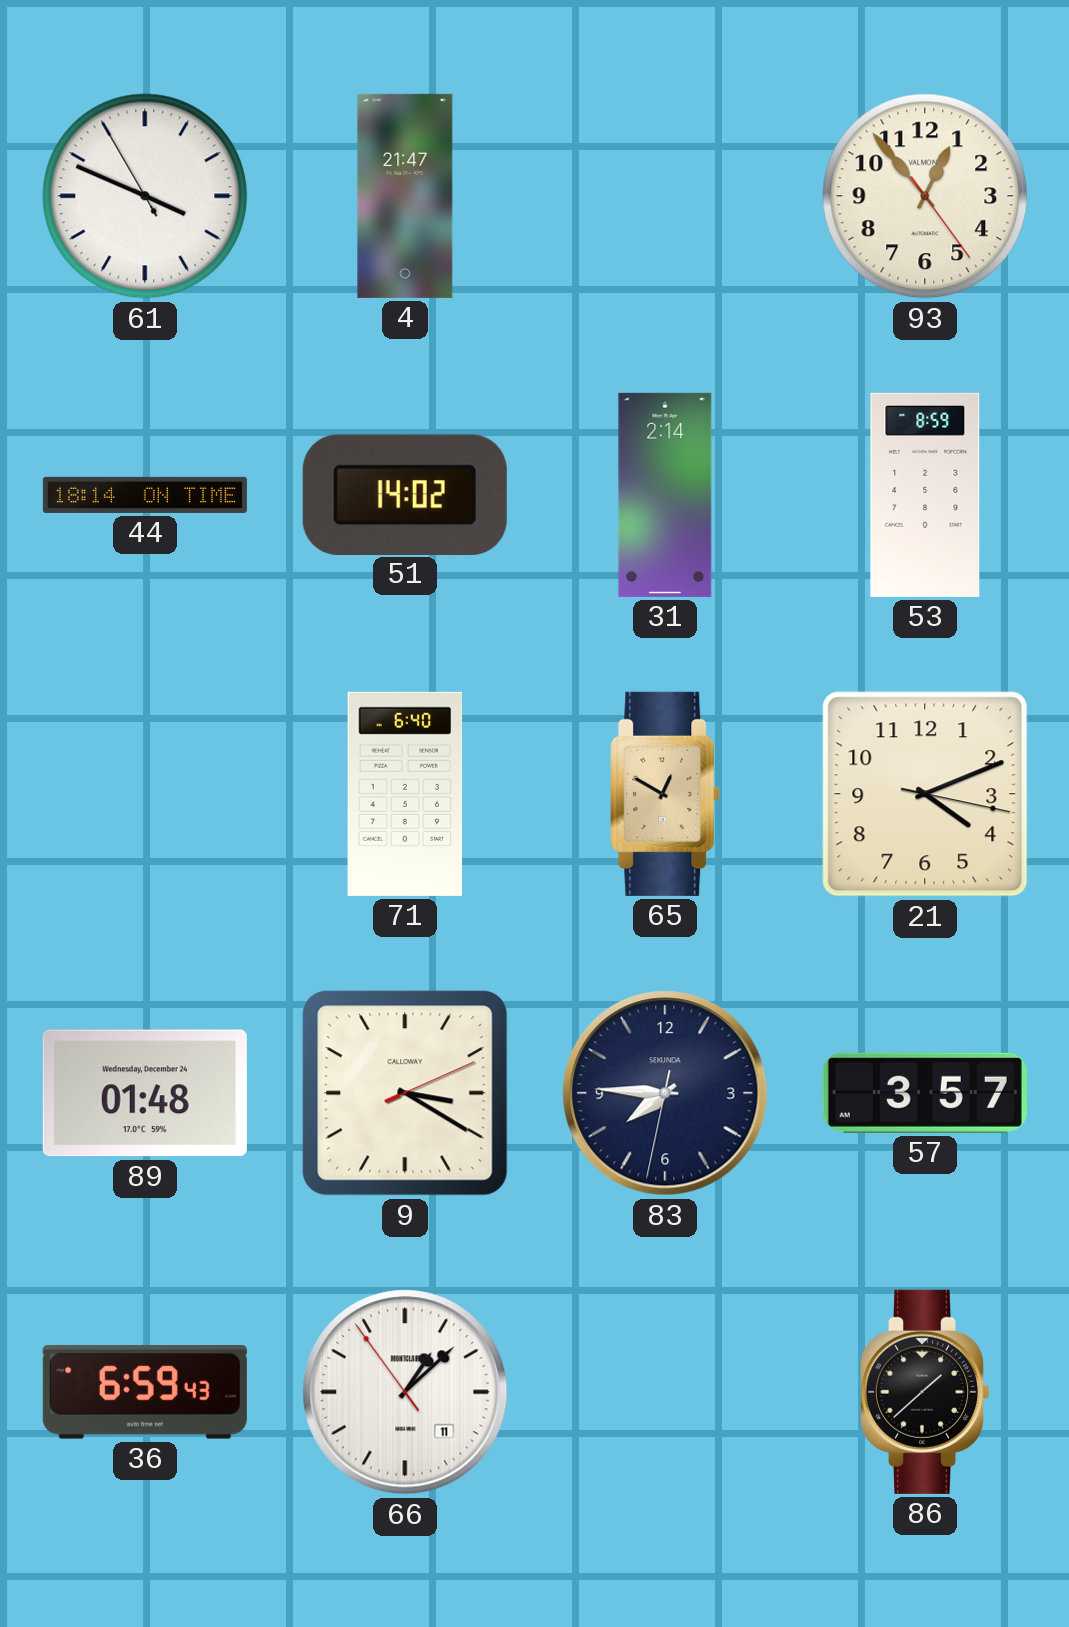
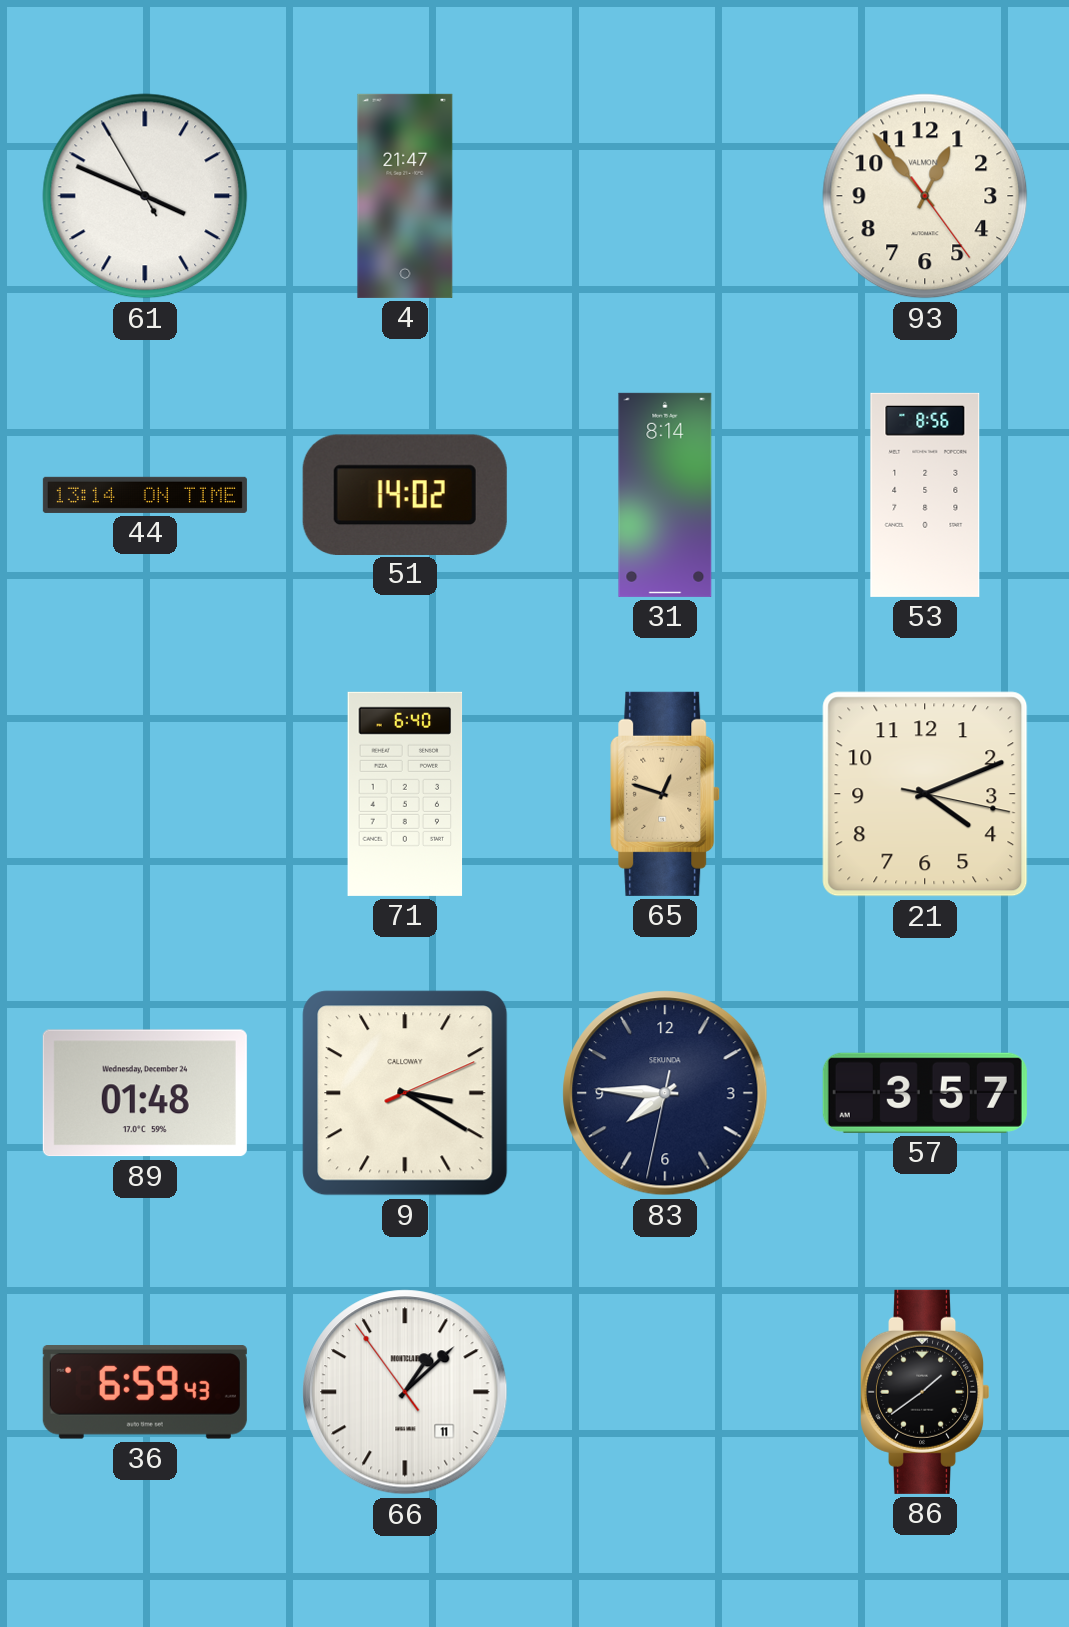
44: 18:14 -> 13:14 (145, 495)
31: 2:14 -> 8:14 (665, 495)
53: 8:59 -> 8:56 (925, 495)
65: 12:50 -> 12:48 (665, 794)
86: 1:38 -> 1:39 (926, 1392)
